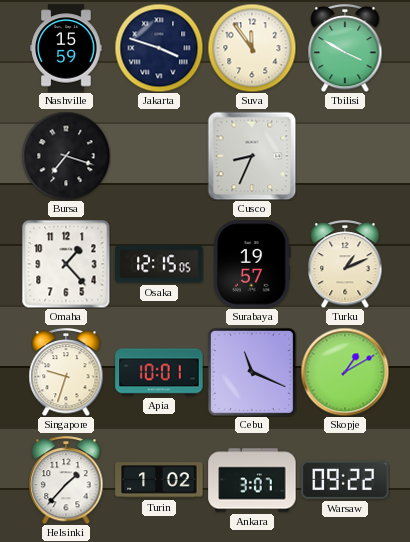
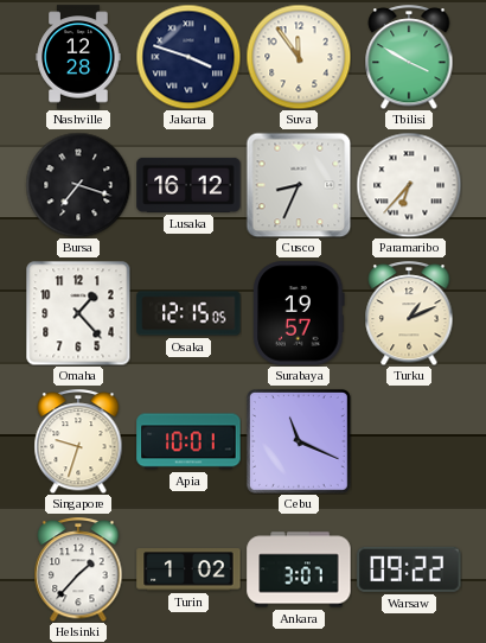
Nashville: 15:59 -> 12:28 (78, 57)
Lusaka: none -> 16:12 (188, 185)
Paramaribo: none -> 6:37 (409, 185)
Skopje: 1:10 -> none (345, 372)
